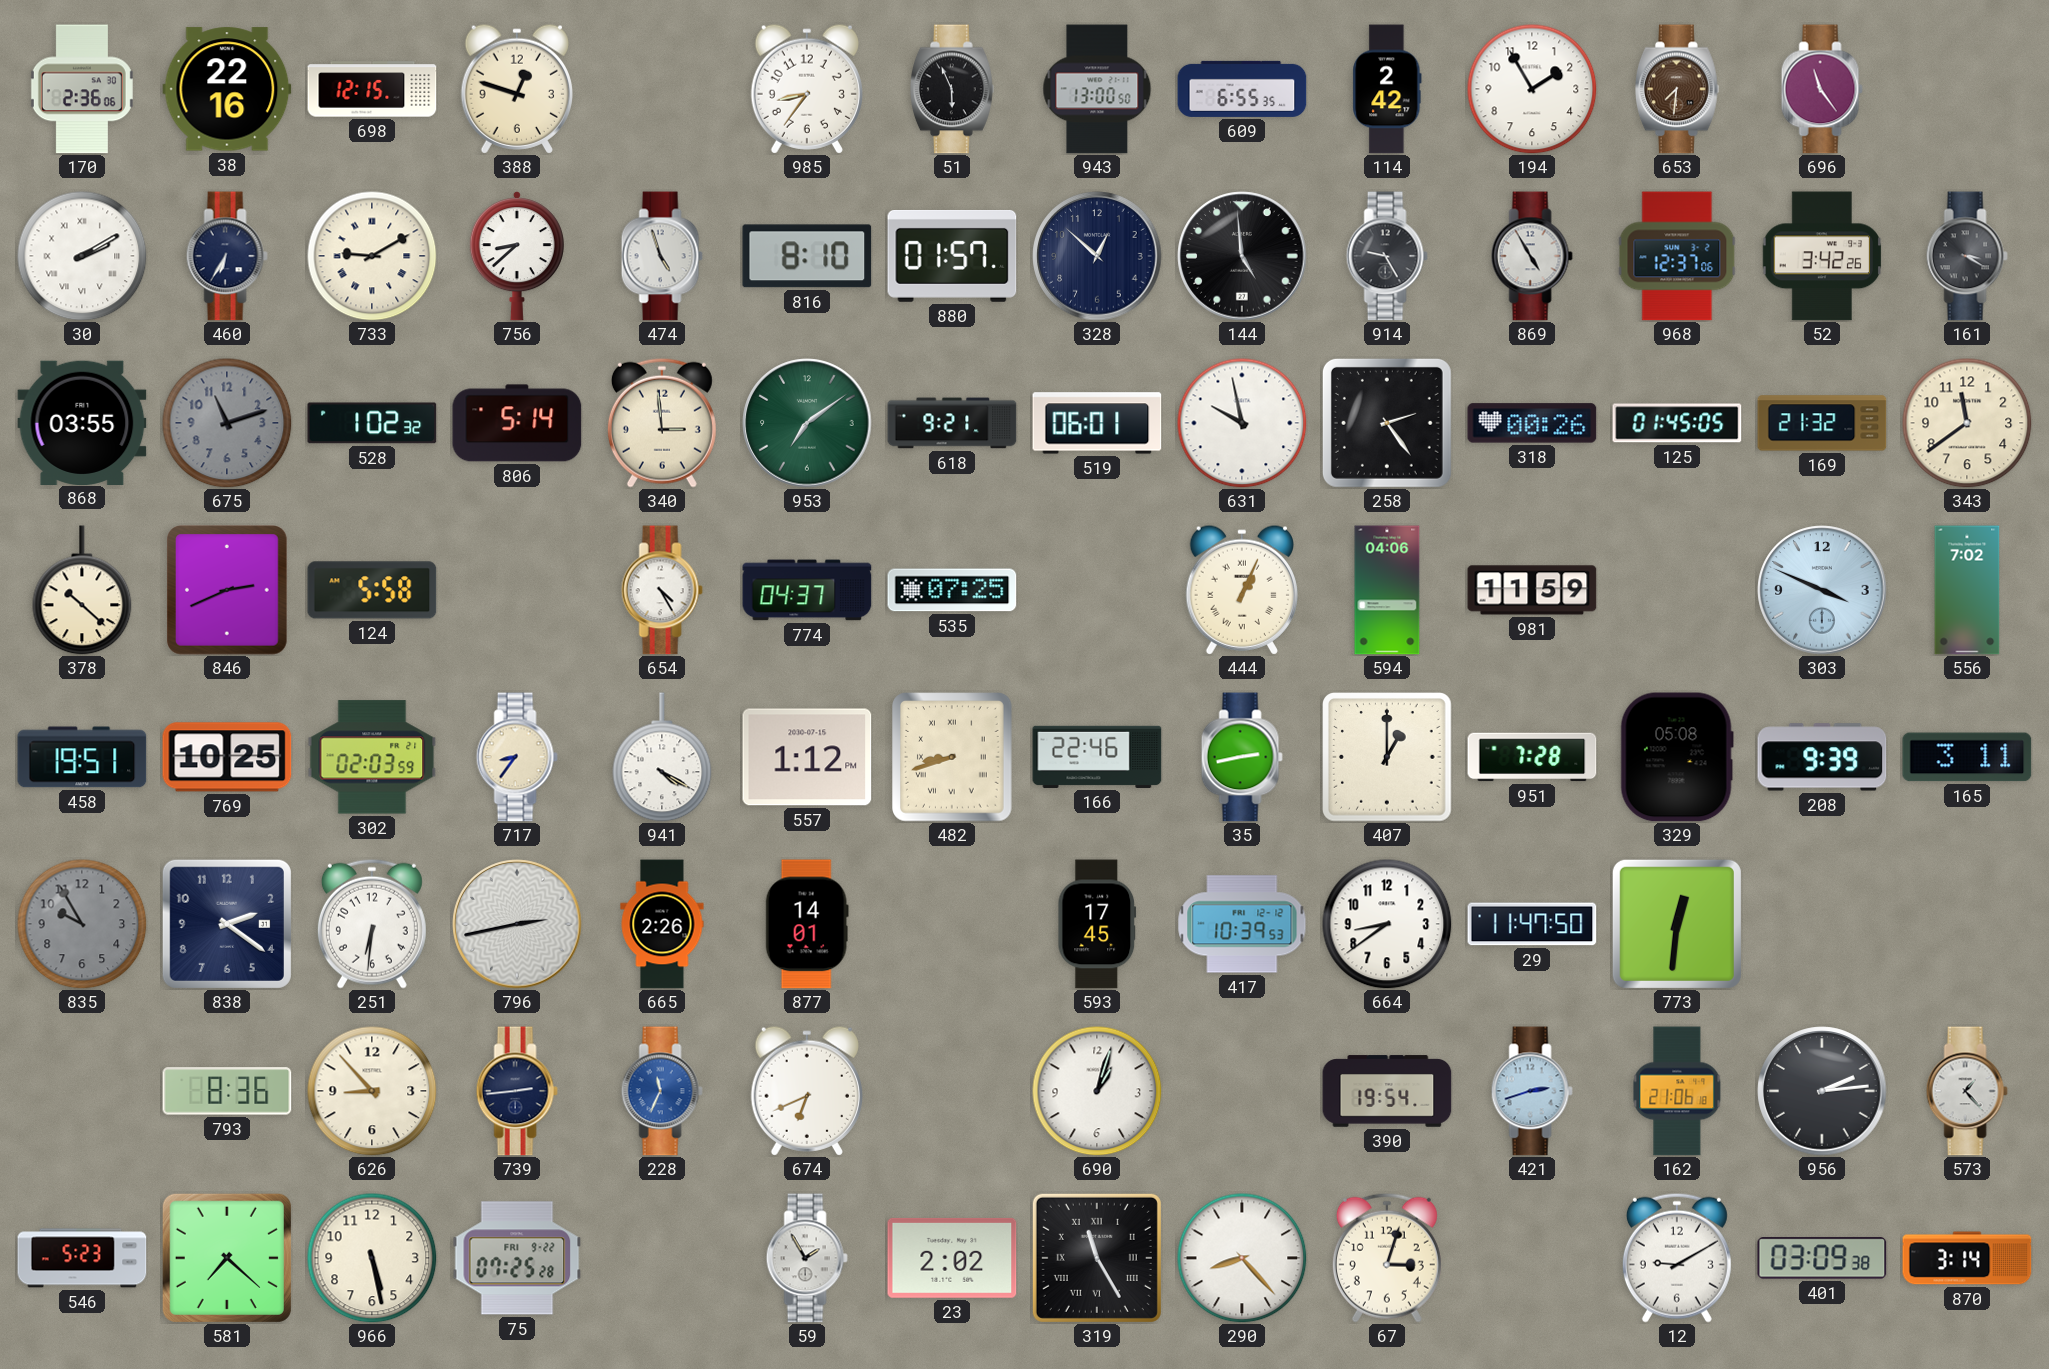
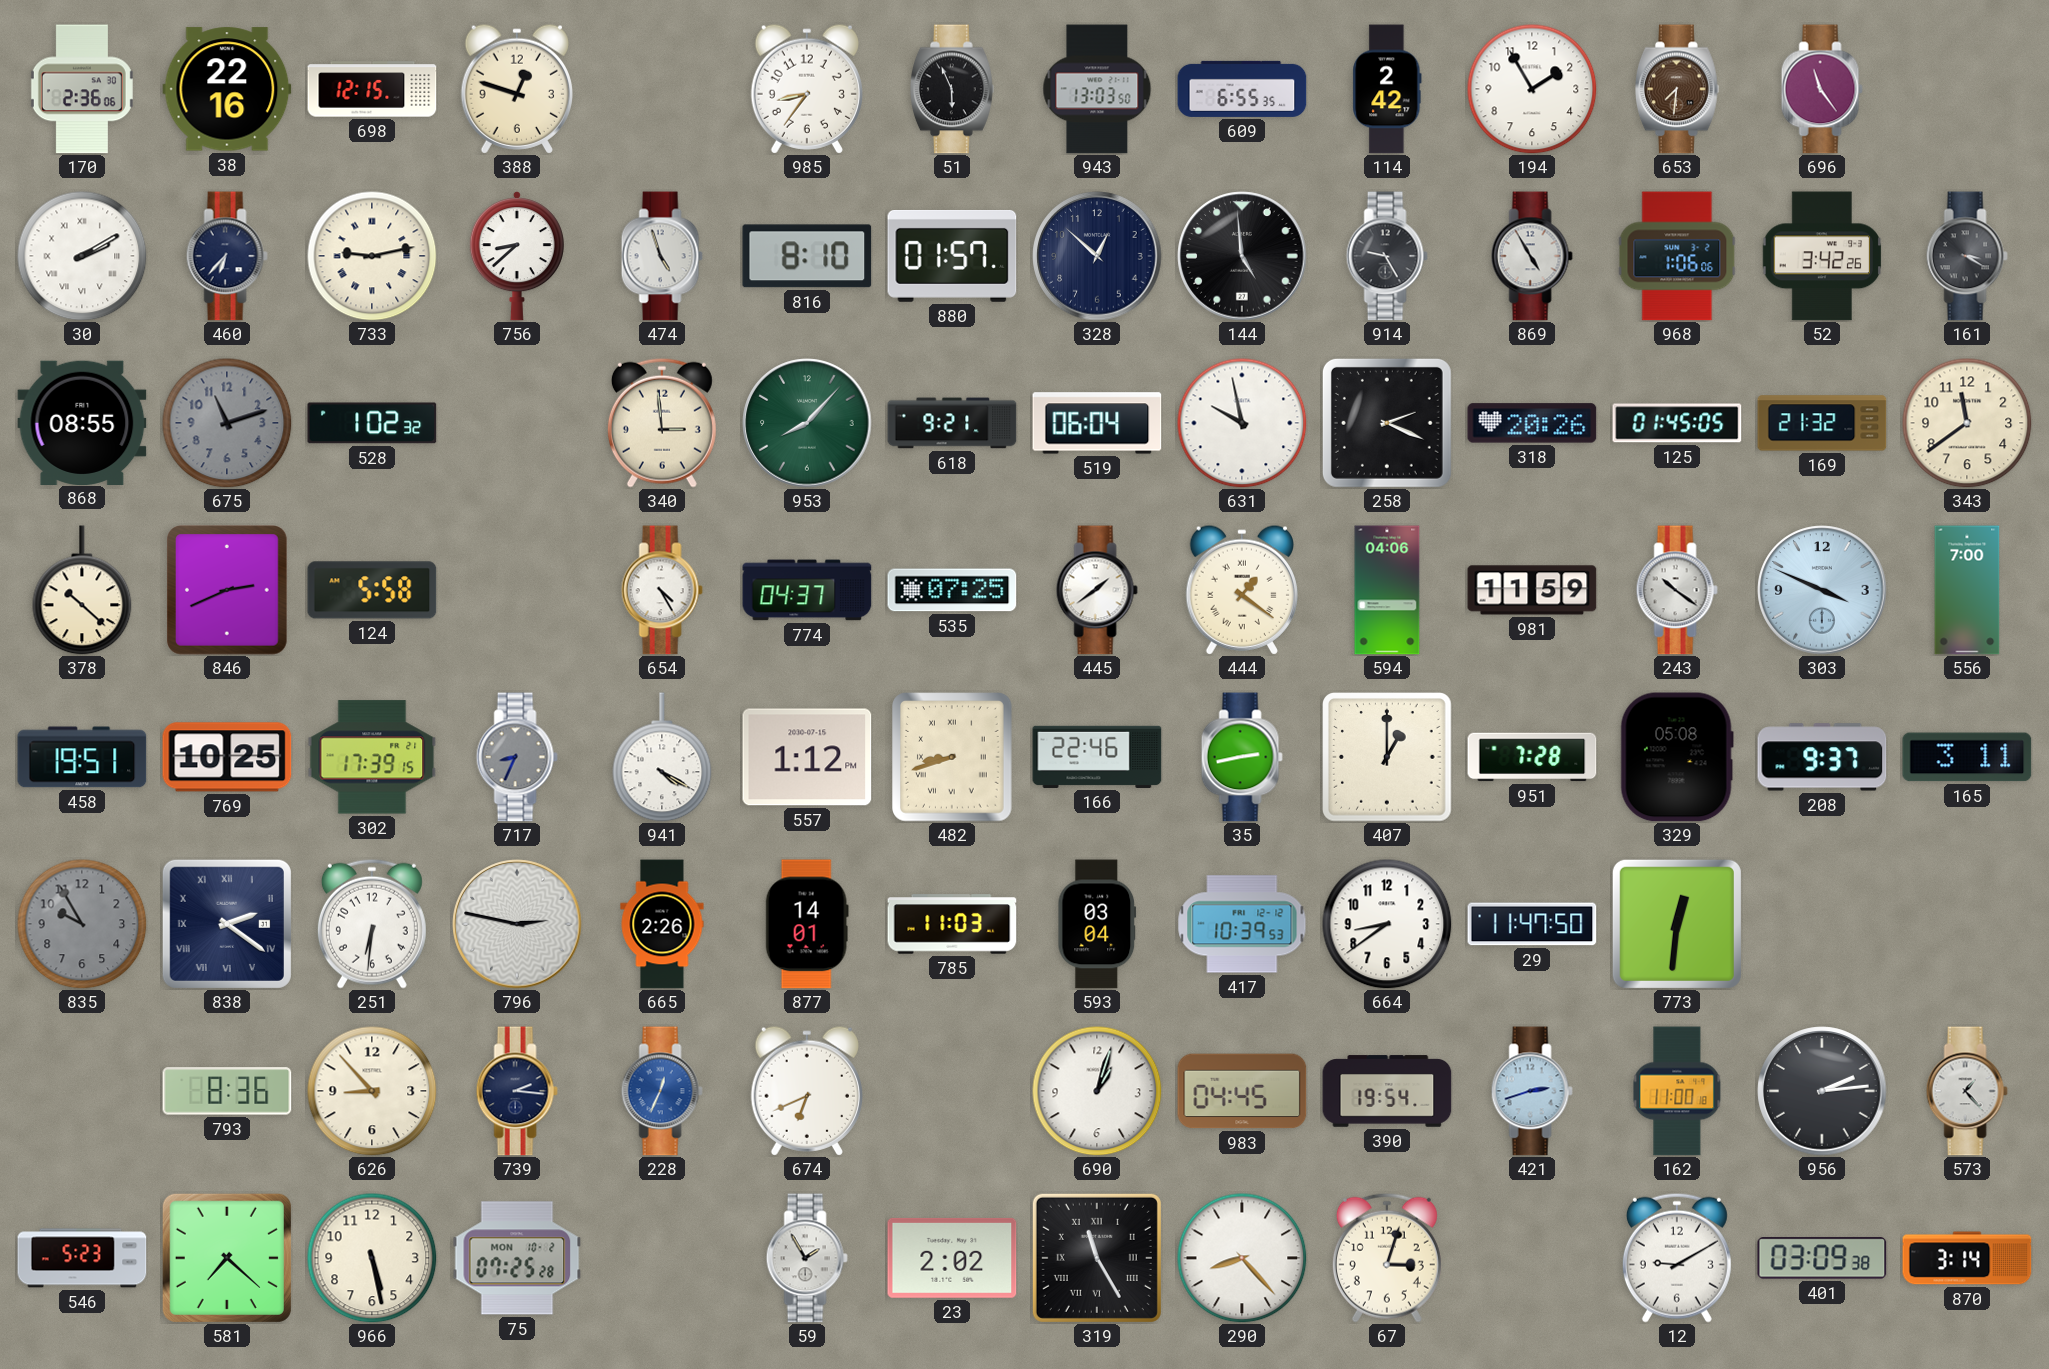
943: 13:00 -> 13:03 (1097, 89)
460: 6:35 -> 6:37 (227, 256)
733: 9:10 -> 9:13 (372, 256)
968: 12:37 -> 1:06 (1677, 256)
868: 03:55 -> 08:55 (82, 422)
806: 5:14 -> none (517, 423)
953: 7:09 -> 8:07 (807, 423)
519: 06:01 -> 06:04 (1097, 423)
258: 2:24 -> 2:19 (1387, 423)
318: 00:26 -> 20:26 (1532, 423)
445: none -> 1:39 (1097, 590)
444: 1:04 -> 1:21 (1241, 590)
243: none -> 10:21 (1677, 590)
556: 7:02 -> 7:00 (1967, 590)
302: 02:03 -> 17:39 (372, 757)
717: 8:36 -> 8:34 (517, 757)
717 dial: cream -> grey (517, 757)
208: 9:39 -> 9:37 (1822, 757)
838 numerals: Arabic -> Roman (227, 924)
796: 2:43 -> 2:47 (517, 924)
785: none -> 11:03 (952, 924)
593: 17:45 -> 03:04 (1097, 924)
739: 2:44 -> 2:16 (517, 1091)
228: 11:34 -> 12:34 (662, 1091)
983: none -> 04:45 (1242, 1091)
162: 21:06 -> 11:00 (1677, 1091)
75 date: FRI 9-22 -> MON 10-2 (517, 1258)
